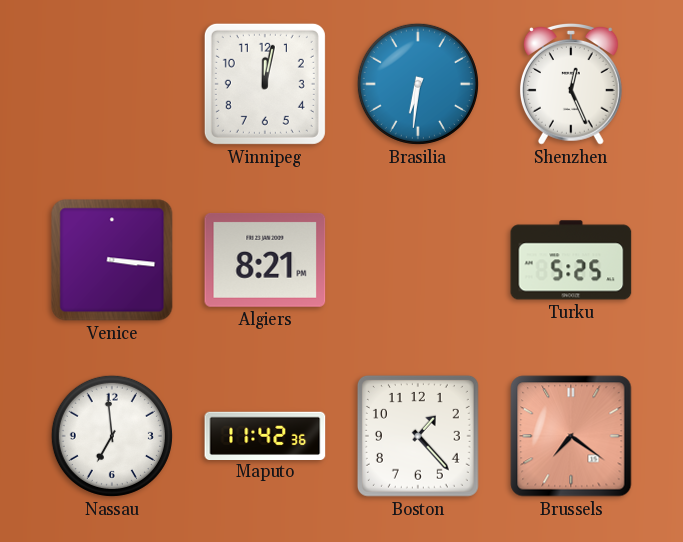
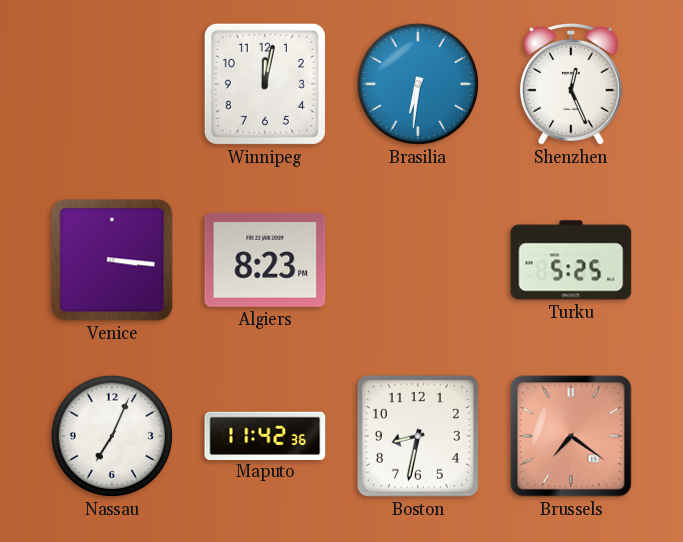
Algiers: 8:21 -> 8:23 (265, 260)
Nassau: 6:59 -> 7:04 (112, 436)
Boston: 1:23 -> 8:32 (418, 436)
